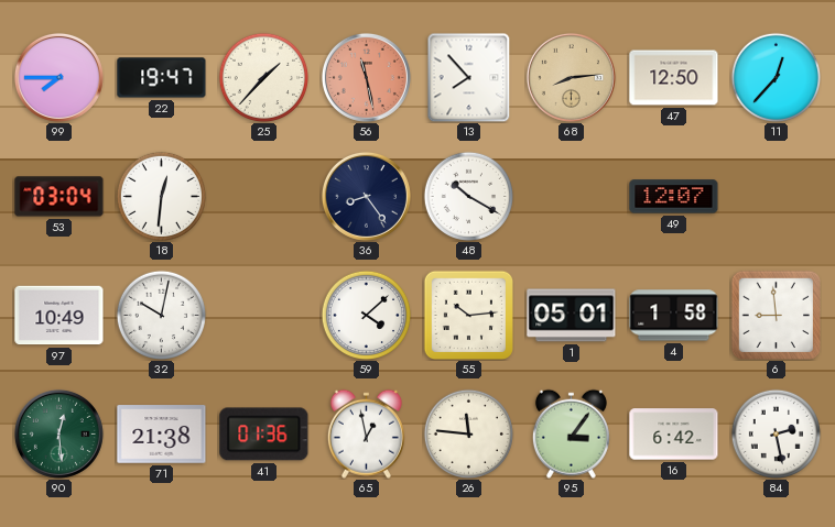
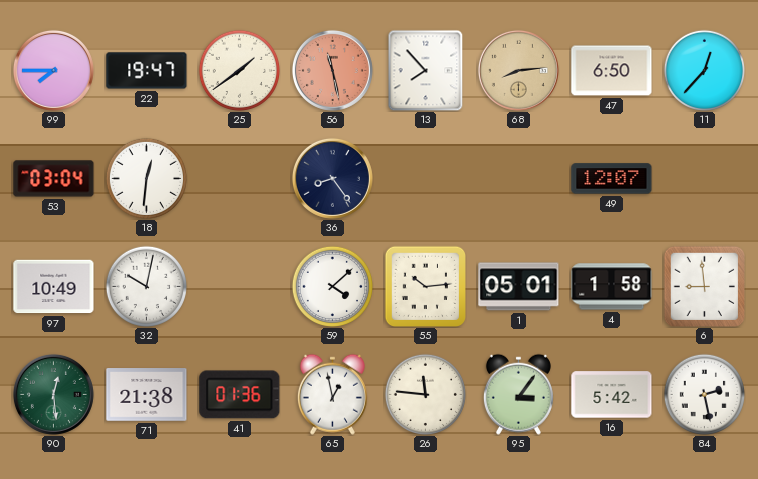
25: 1:37 -> 1:39 (239, 70)
47: 12:50 -> 6:50 (612, 71)
48: 10:20 -> none (468, 196)
16: 6:42 -> 5:42 (612, 395)
